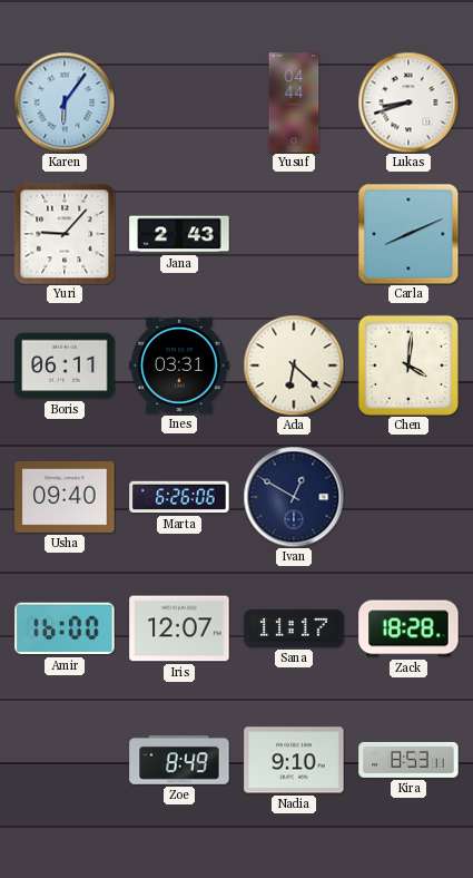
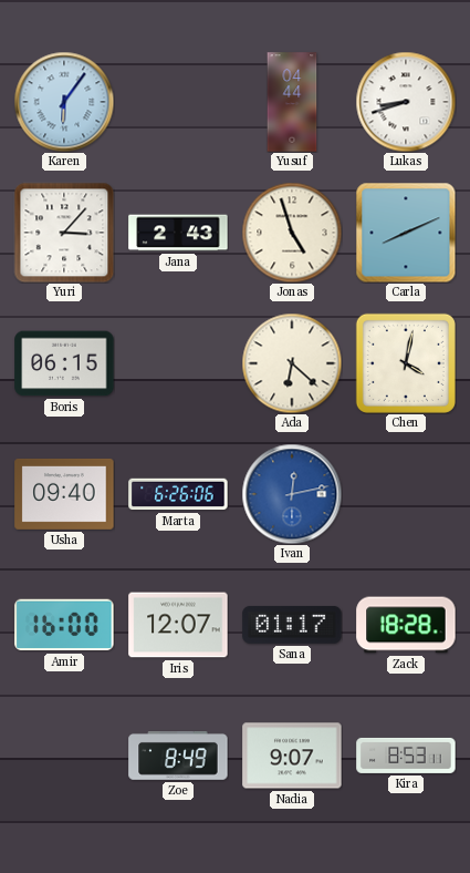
Yuri: 9:07 -> 3:07 (64, 233)
Jonas: none -> 4:57 (292, 233)
Boris: 06:11 -> 06:15 (64, 363)
Ines: 03:31 -> none (179, 365)
Chen: 4:01 -> 4:02 (406, 363)
Ivan: 12:50 -> 12:13 (292, 494)
Ivan dial: navy -> blue (292, 494)
Sana: 11:17 -> 01:17 (292, 625)
Nadia: 9:10 -> 9:07 (292, 756)
